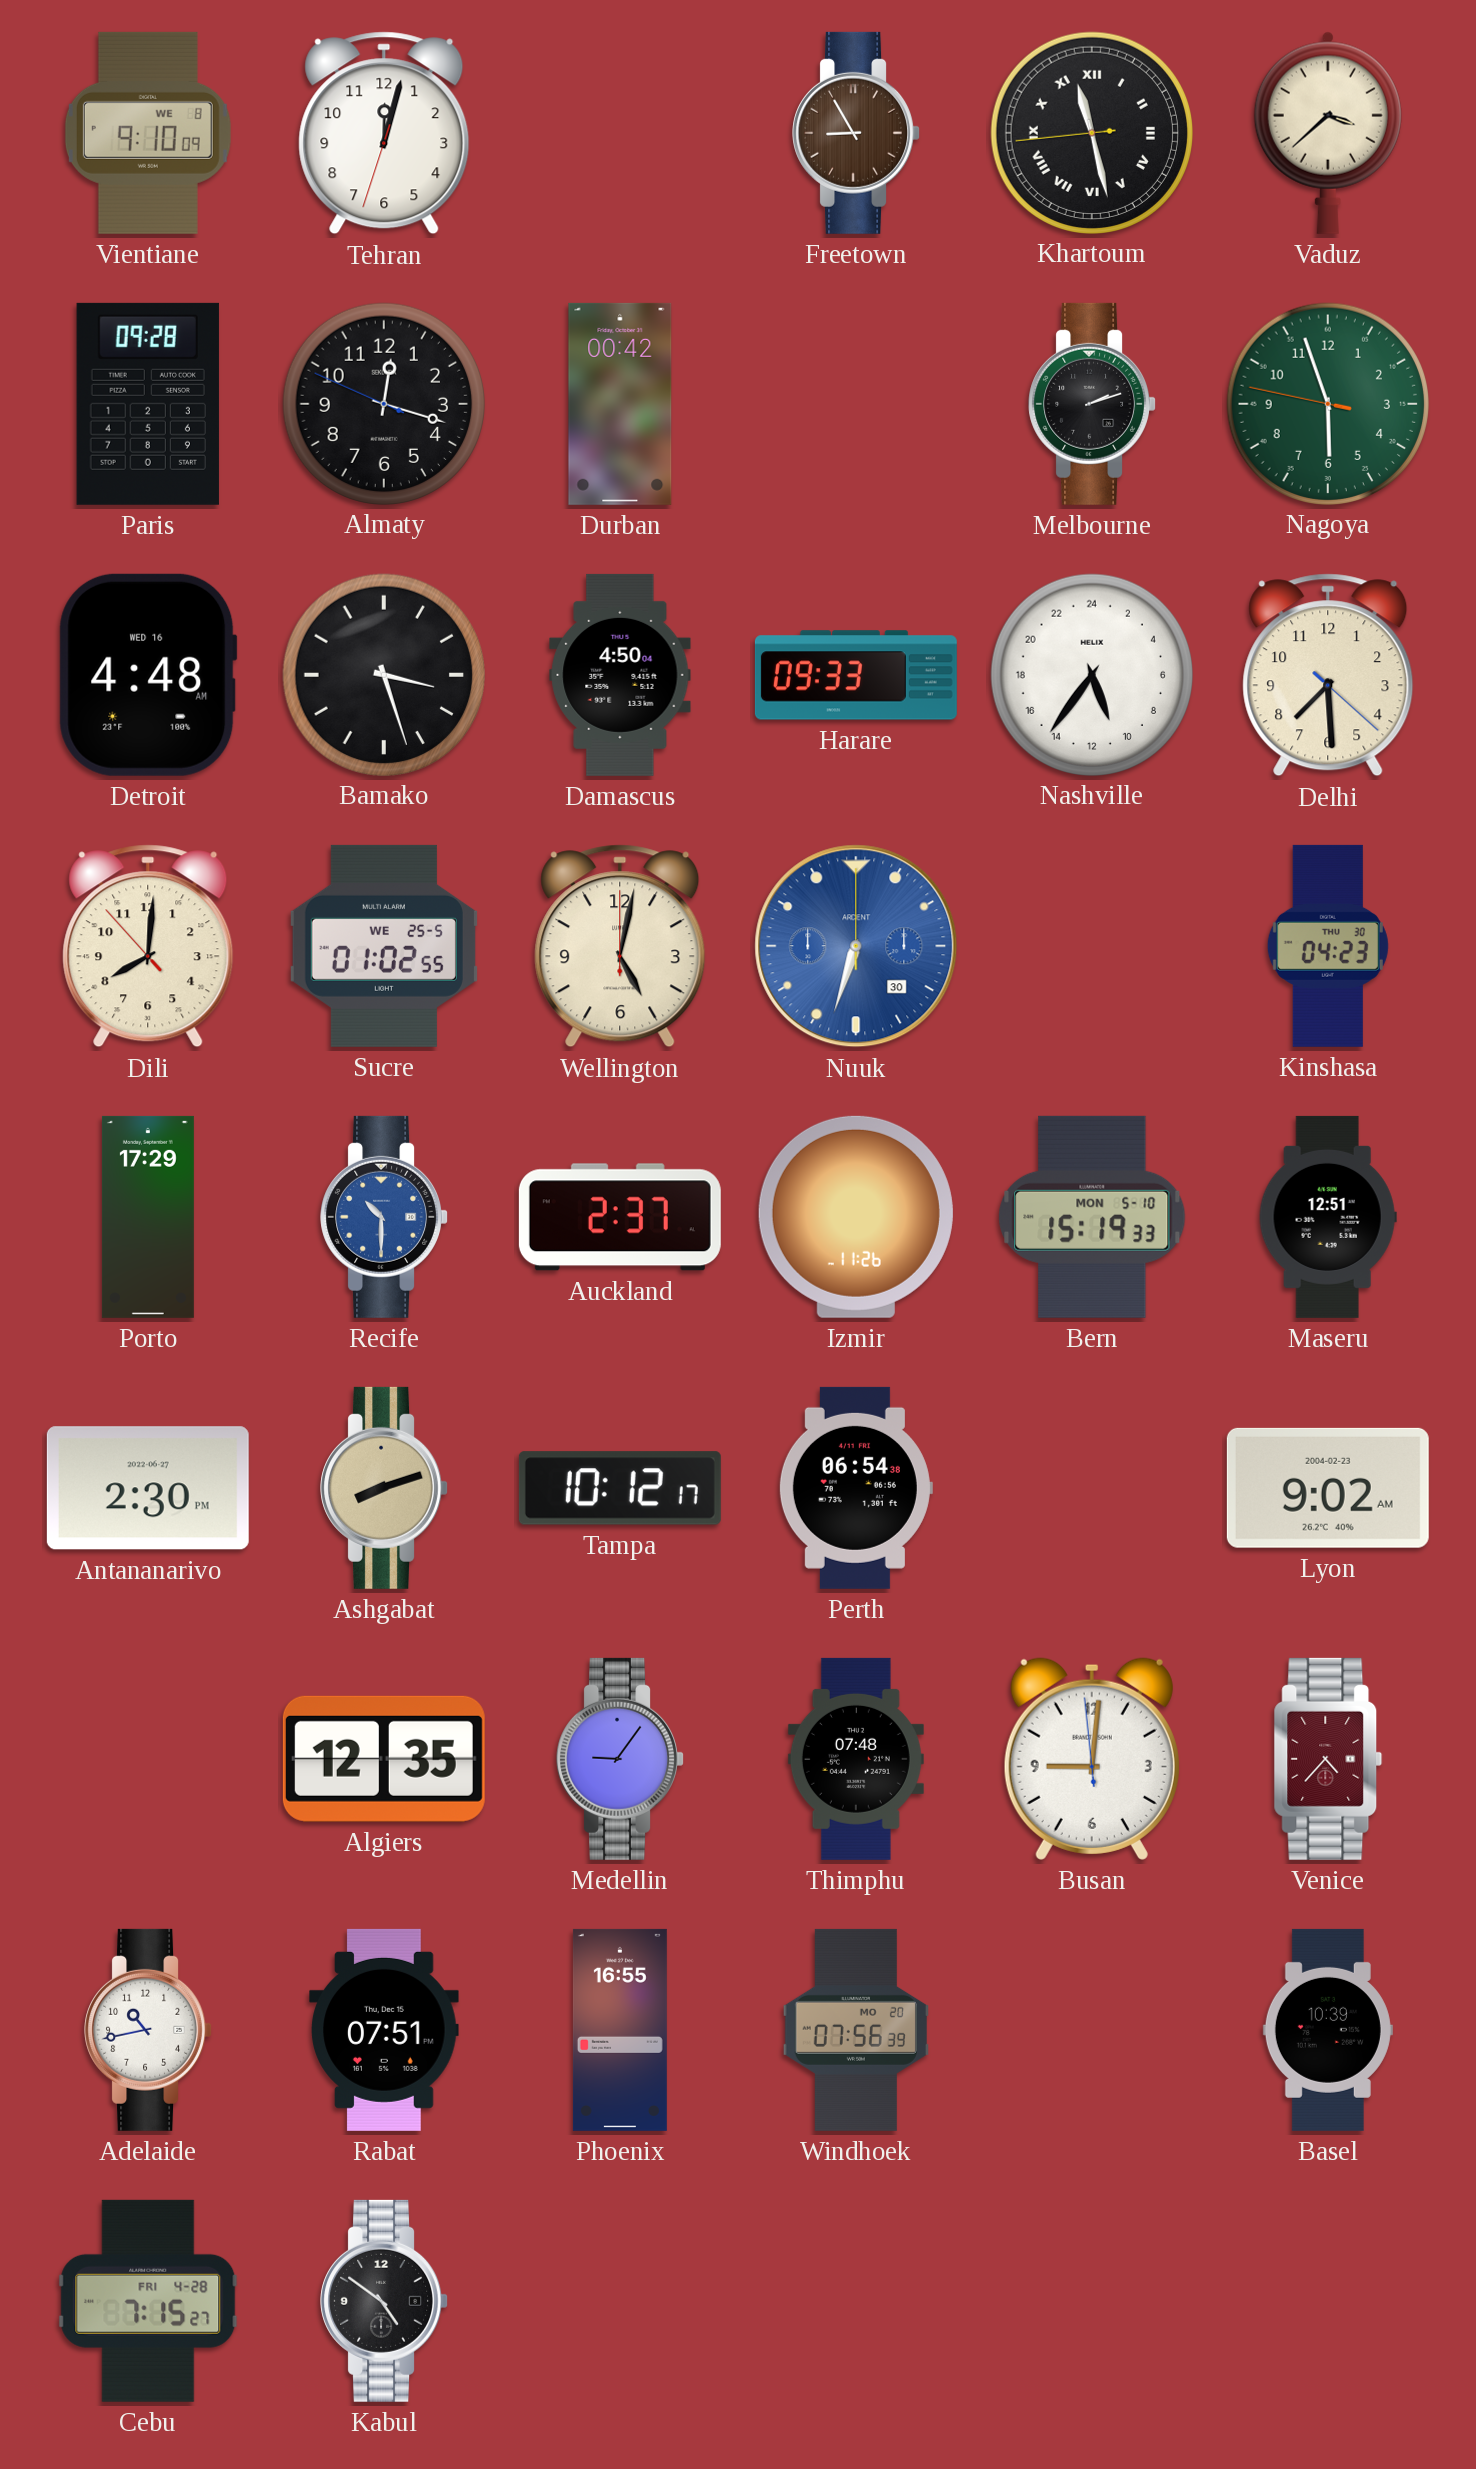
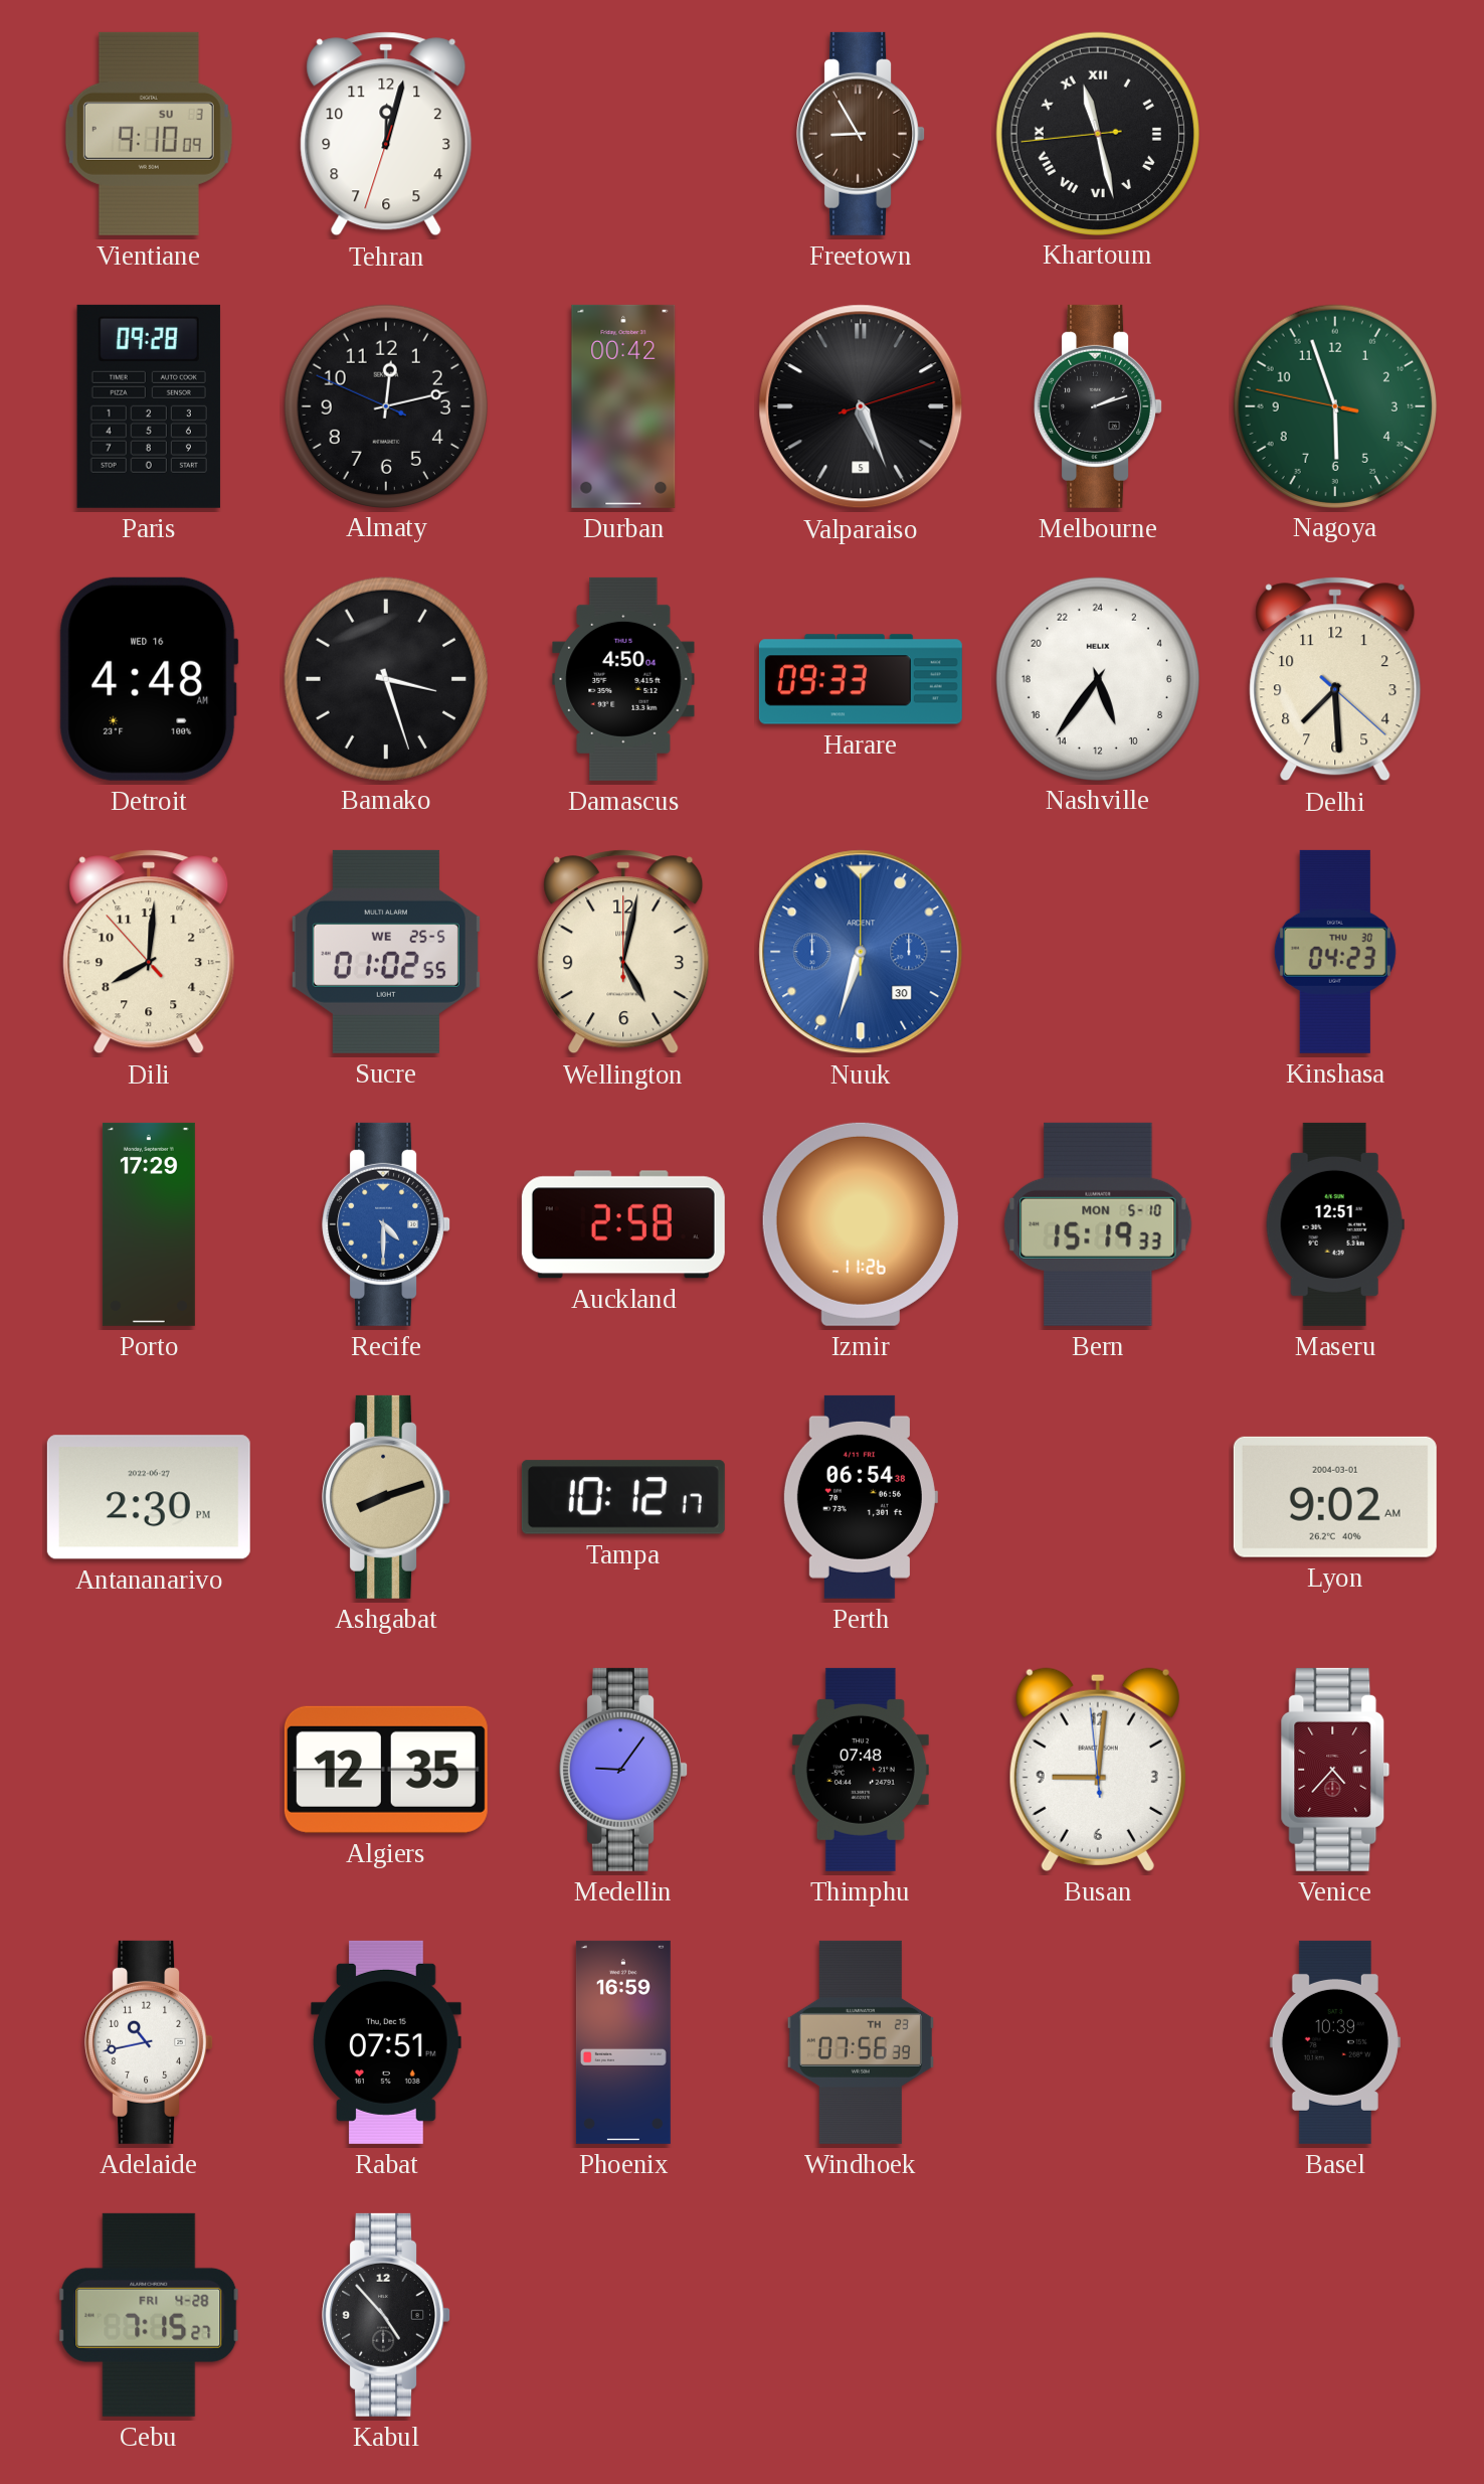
Vientiane date: WE 8 -> SU 3 (149, 134)
Vaduz: 3:38 -> none (1328, 133)
Almaty: 12:17 -> 12:12 (385, 405)
Valparaiso: none -> 5:26 (861, 406)
Recife: 10:30 -> 4:30 (386, 1224)
Auckland: 2:37 -> 2:58 (623, 1224)
Lyon date: 2004-02-23 -> 2004-03-01 (1335, 1497)
Phoenix: 16:55 -> 16:59 (623, 2042)
Windhoek date: MO 20 -> TH 23 (861, 2042)
Kabul: 4:51 -> 4:53 (386, 2315)
